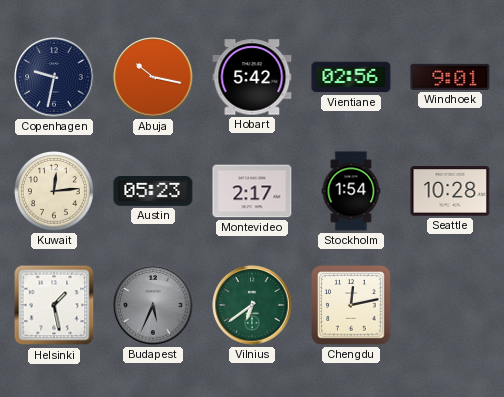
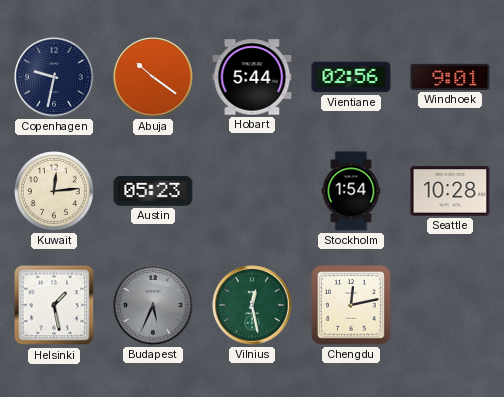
Abuja: 10:17 -> 10:21 (153, 77)
Hobart: 5:42 -> 5:44 (252, 77)
Montevideo: 2:17 -> none (252, 191)
Vilnius: 6:39 -> 12:28 (252, 305)
